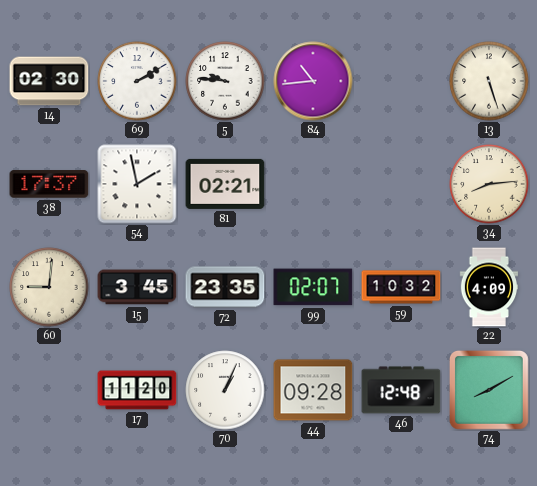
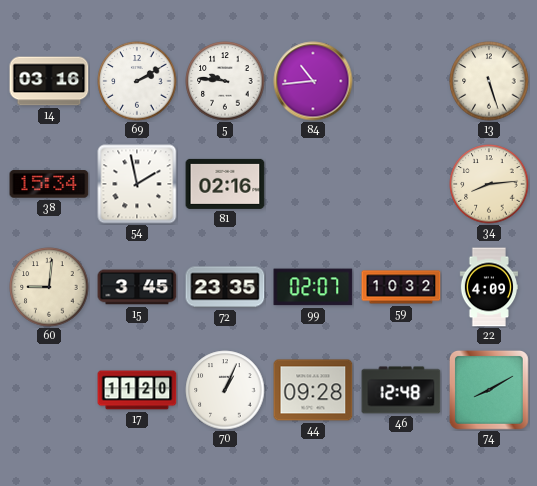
14: 02:30 -> 03:16 (49, 81)
38: 17:37 -> 15:34 (49, 184)
81: 02:21 -> 02:16 (225, 184)
